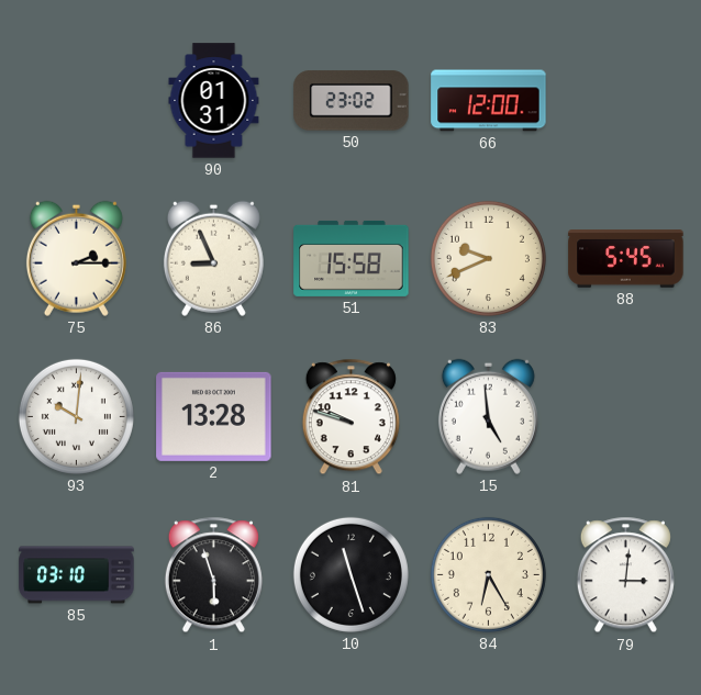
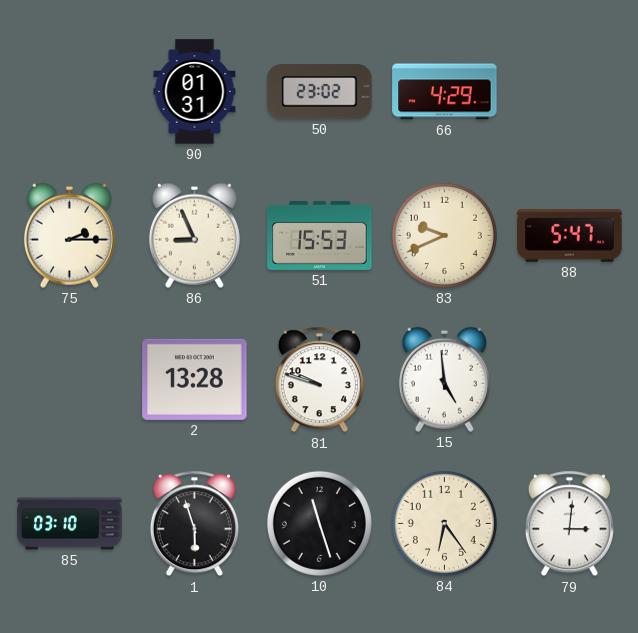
66: 12:00 -> 4:29 (445, 92)
51: 15:58 -> 15:53 (320, 235)
88: 5:45 -> 5:47 (570, 236)
93: 10:01 -> none (76, 416)
84: 6:25 -> 6:24 (444, 523)
